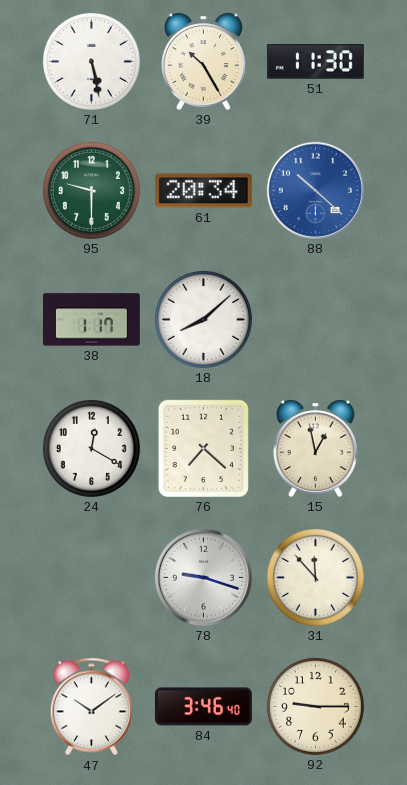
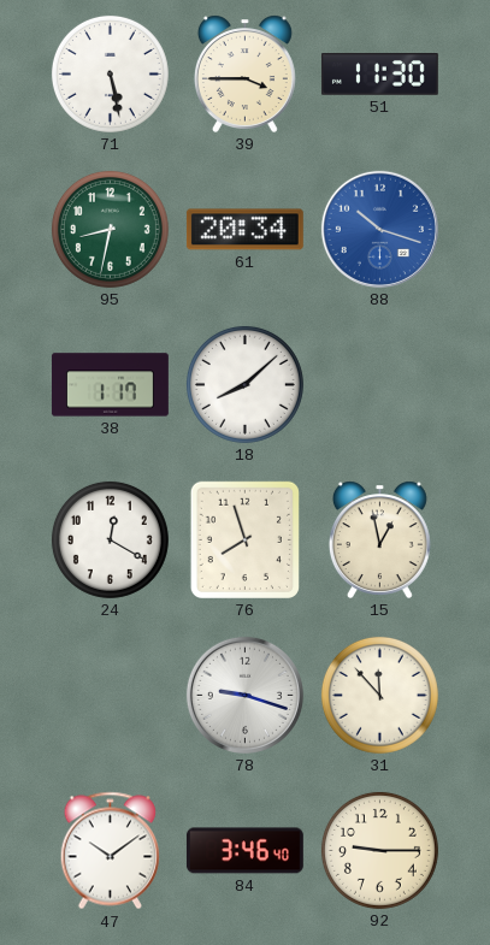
39: 10:25 -> 3:45 (244, 73)
95: 9:30 -> 8:32 (110, 229)
88: 10:22 -> 10:18 (379, 229)
76: 7:22 -> 7:57 (244, 539)
